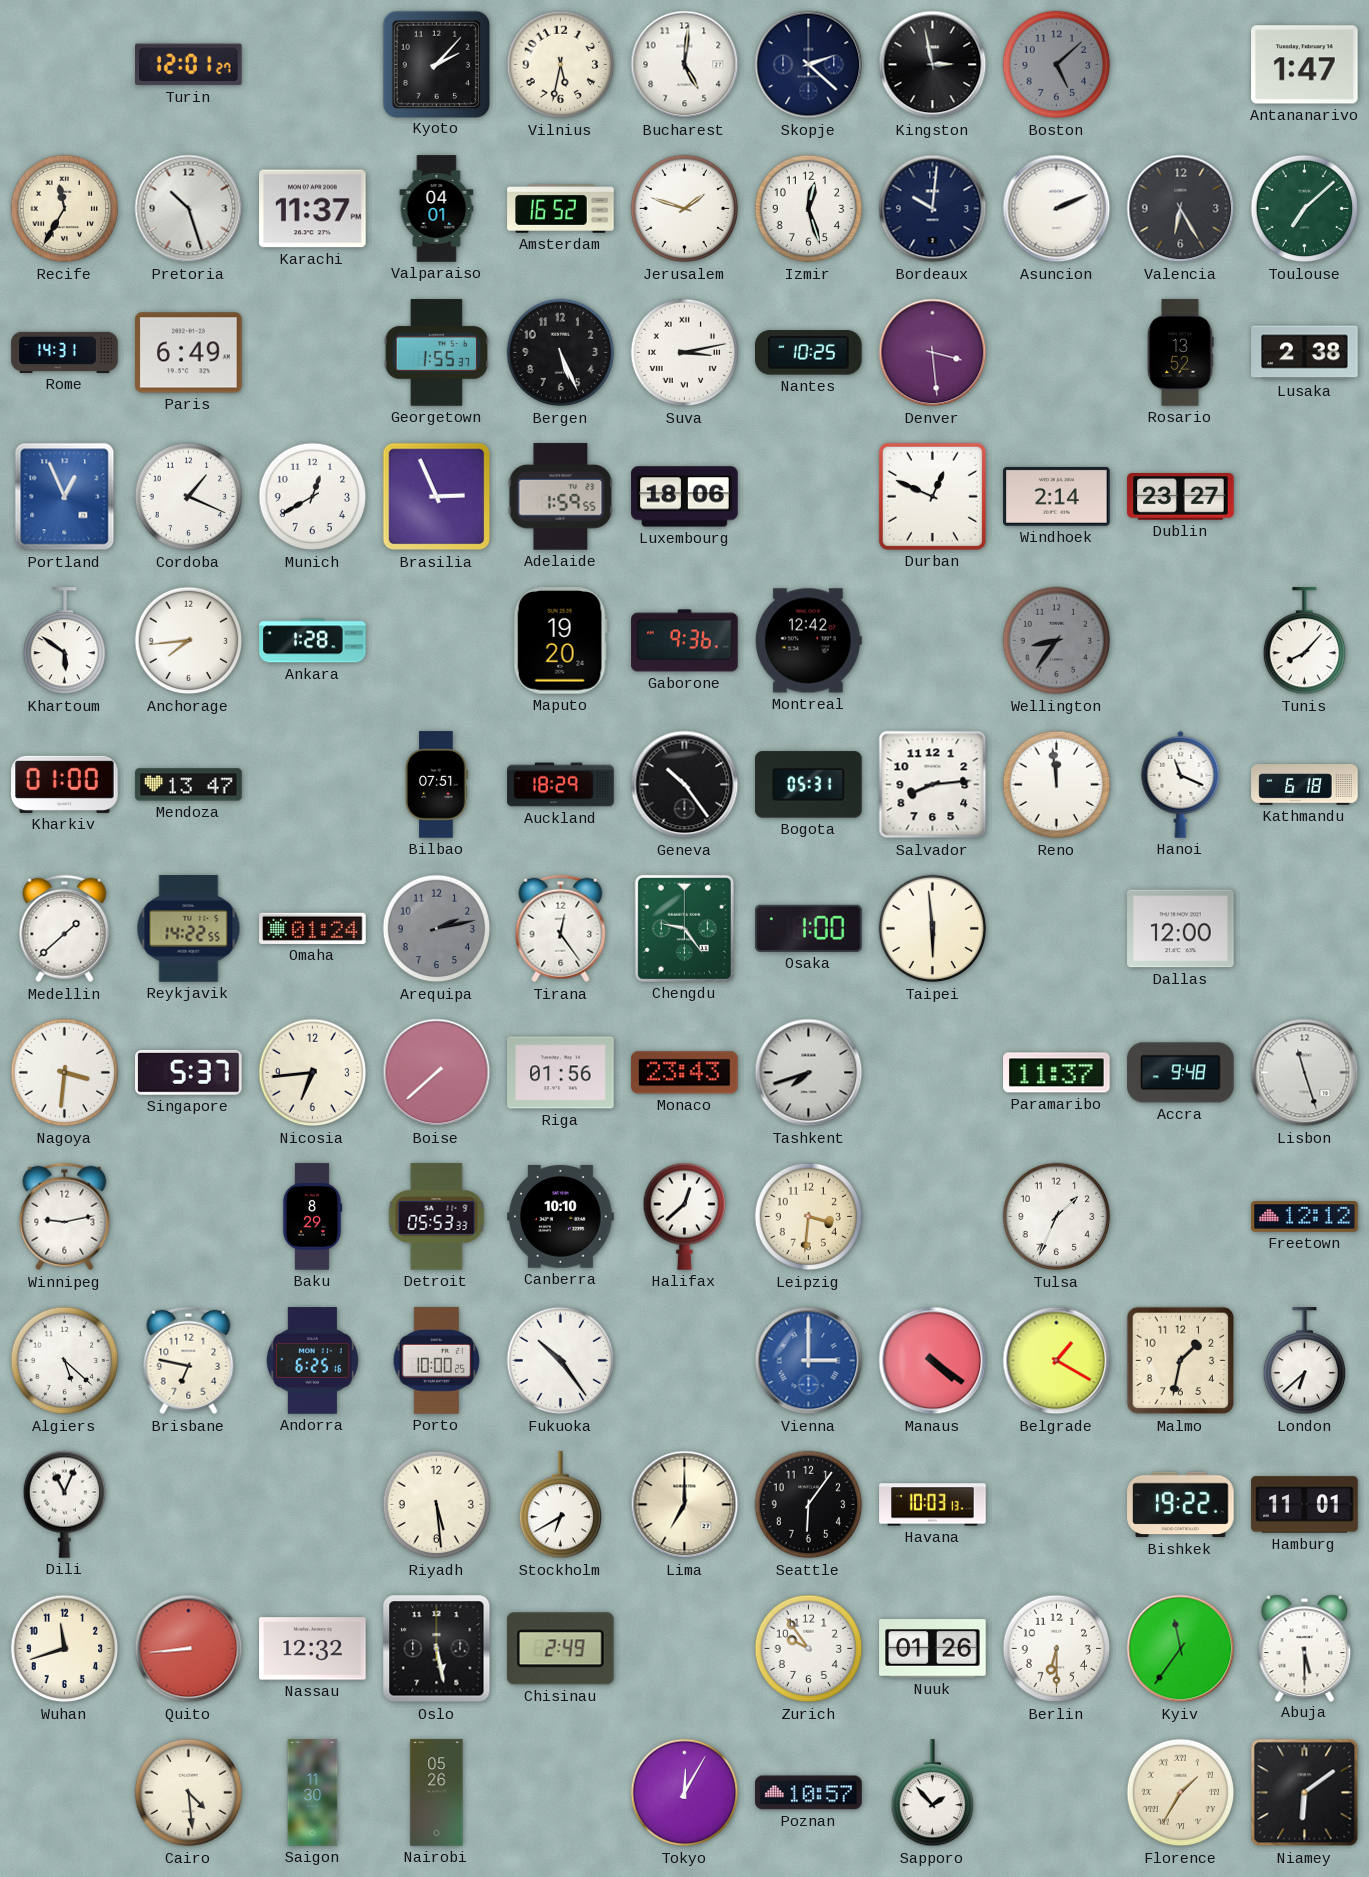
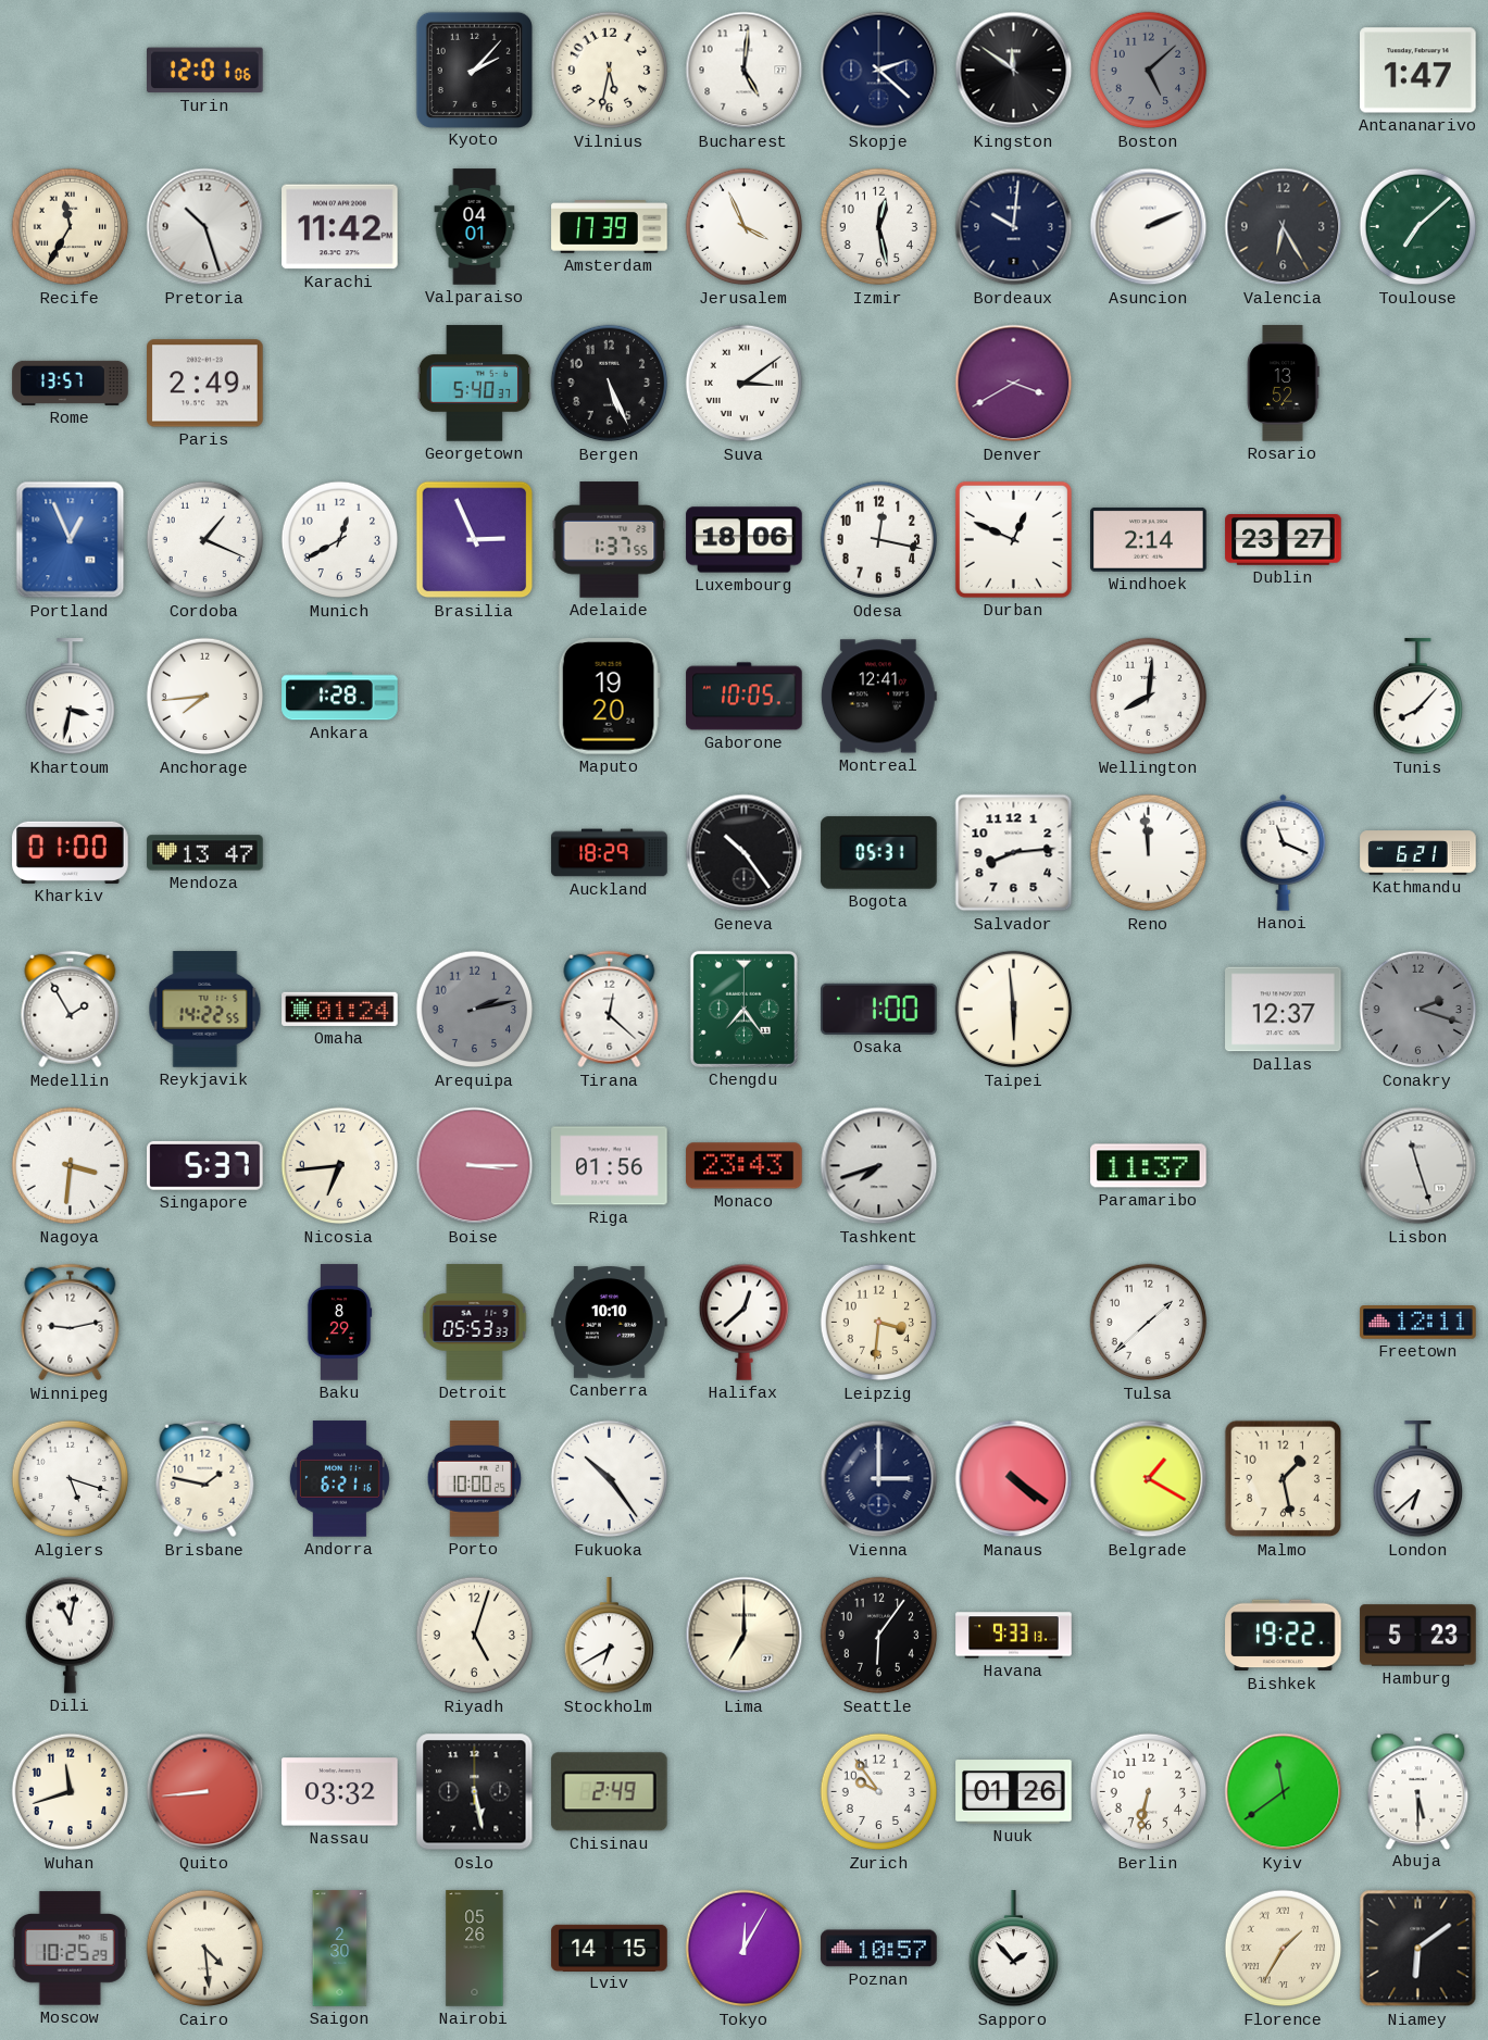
Turin: 12:01:27 -> 12:01:06 (205, 71)
Kingston: 2:58 -> 11:51 (1014, 71)
Karachi: 11:37 -> 11:42 (340, 227)
Amsterdam: 16:52 -> 17:39 (610, 227)
Jerusalem: 1:48 -> 3:56 (745, 227)
Izmir: 12:27 -> 12:28 (879, 227)
Rome: 14:31 -> 13:57 (71, 383)
Paris: 6:49 -> 2:49 (205, 384)
Georgetown: 1:55 -> 5:40 (475, 384)
Suva: 3:13 -> 3:09 (745, 384)
Nantes: 10:25 -> none (809, 353)
Denver: 3:29 -> 3:40 (1014, 384)
Lusaka: 2:38 -> none (1305, 353)
Adelaide: 1:59 -> 1:37 (610, 540)
Odesa: none -> 12:17 (879, 540)
Khartoum: 5:51 -> 3:32 (70, 697)
Gaborone: 9:36 -> 10:05 (745, 697)
Montreal: 12:42 -> 12:41 (878, 697)
Wellington: 8:36 -> 8:01 (1149, 697)
Wellington dial: grey -> white (1149, 697)
Bilbao: 07:51 -> none (437, 785)
Kathmandu: 6:18 -> 6:21 (1418, 853)
Medellin: 1:38 -> 1:55 (71, 1010)
Tirana: 12:24 -> 12:22 (610, 1010)
Chengdu: 9:24 -> 7:24 (743, 1009)
Dallas: 12:00 -> 12:37 (1284, 1010)
Conakry: none -> 2:18 (1418, 1010)
Boise: 7:38 -> 3:15 (475, 1166)
Accra: 9:48 -> none (1181, 1073)
Tulsa: 1:34 -> 1:38 (1149, 1323)
Freetown: 12:12 -> 12:11 (1418, 1323)
Algiers: 5:22 -> 5:18 (71, 1479)
Brisbane: 6:47 -> 1:47 (205, 1479)
Andorra: 6:25 -> 6:21 (339, 1479)
Vienna dial: blue -> navy (879, 1479)
Malmo: 1:32 -> 1:28 (1284, 1479)
Dili: 11:04 -> 11:02 (70, 1635)
Riyadh: 5:29 -> 5:03 (475, 1636)
Havana: 10:03 -> 9:33 (1014, 1636)
Hamburg: 11:01 -> 5:23 (1418, 1636)
Nassau: 12:32 -> 03:32 (340, 1792)
Berlin: 6:30 -> 6:32 (1149, 1792)
Kyiv: 11:36 -> 11:39 (1284, 1792)
Moscow: none -> 10:25 (70, 1949)
Saigon: 11:30 -> 2:30 (340, 1949)
Lviv: none -> 14:15 (610, 1948)
